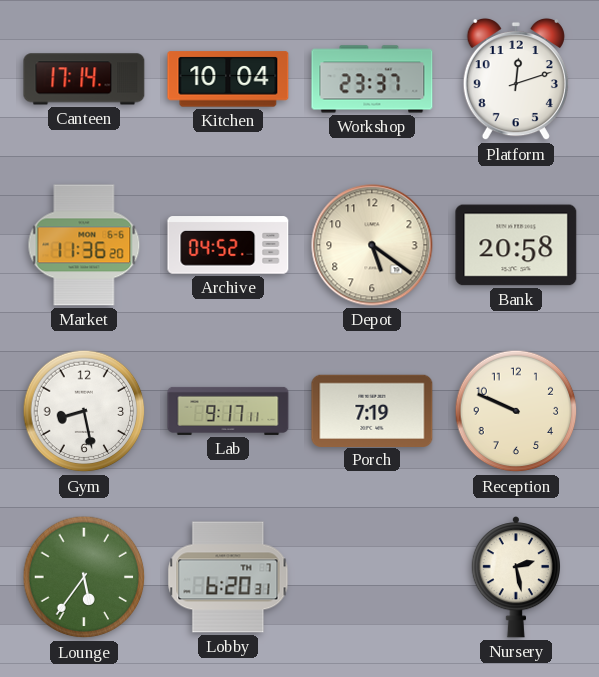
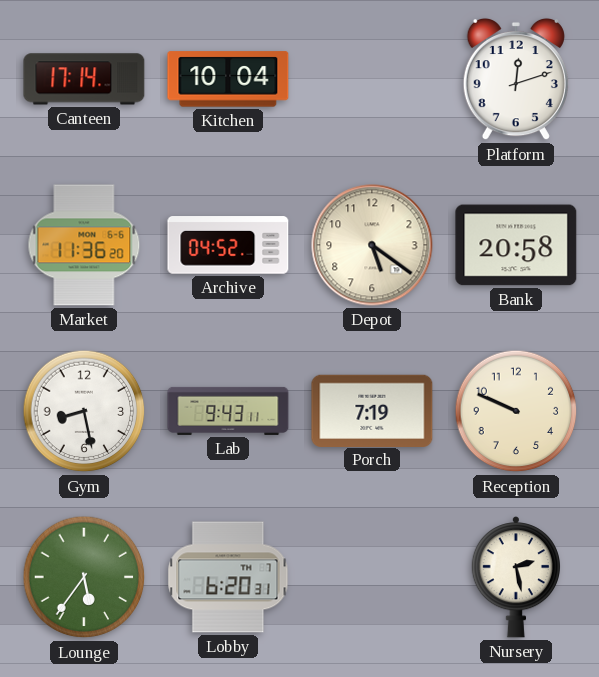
Workshop: 23:37 -> none (372, 79)
Lab: 9:17 -> 9:43 (228, 411)
